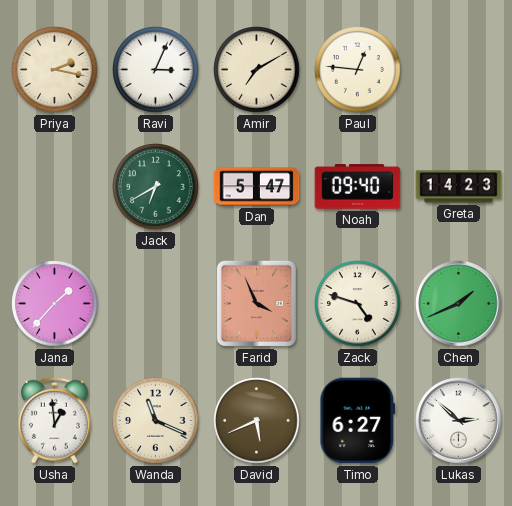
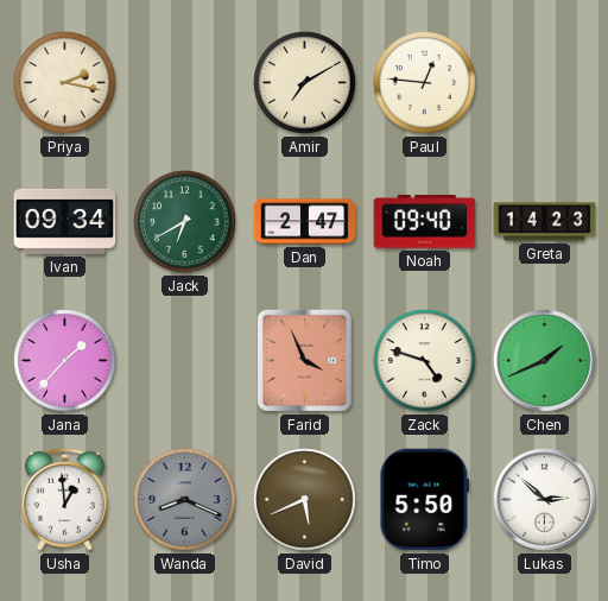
Ravi: 3:04 -> none (156, 70)
Ivan: none -> 09:34 (65, 221)
Dan: 5:47 -> 2:47 (305, 222)
Wanda: 11:19 -> 8:19 (185, 500)
Wanda dial: cream -> grey (185, 500)
Timo: 6:27 -> 5:50 (425, 500)
